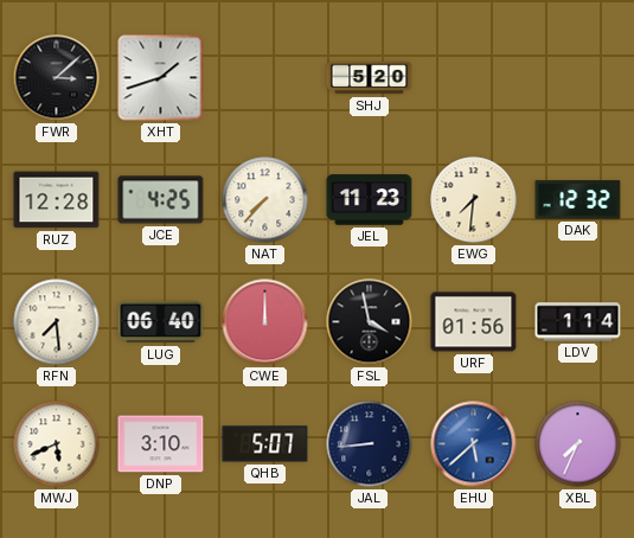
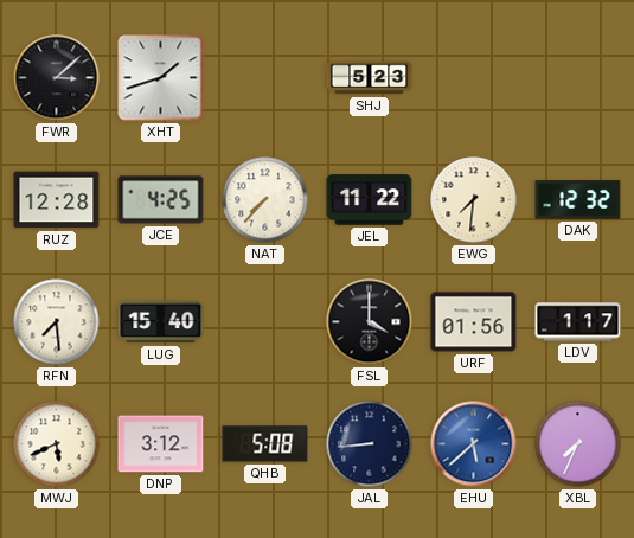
SHJ: 5:20 -> 5:23 (370, 78)
JEL: 11:23 -> 11:22 (370, 200)
LUG: 06:40 -> 15:40 (161, 322)
CWE: 12:00 -> none (265, 322)
FSL: 3:58 -> 4:00 (370, 322)
LDV: 1:14 -> 1:17 (578, 322)
DNP: 3:10 -> 3:12 (161, 444)
QHB: 5:07 -> 5:08 (265, 444)
